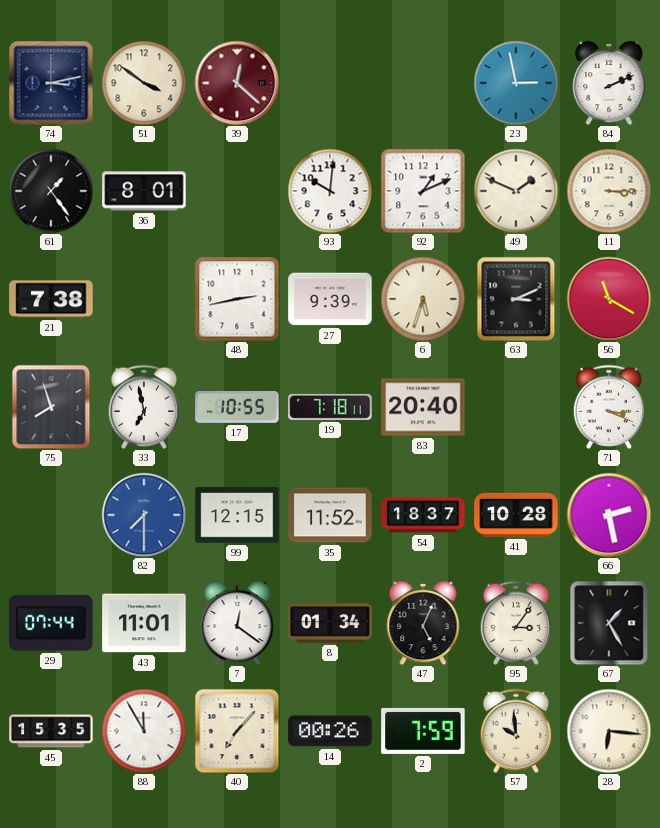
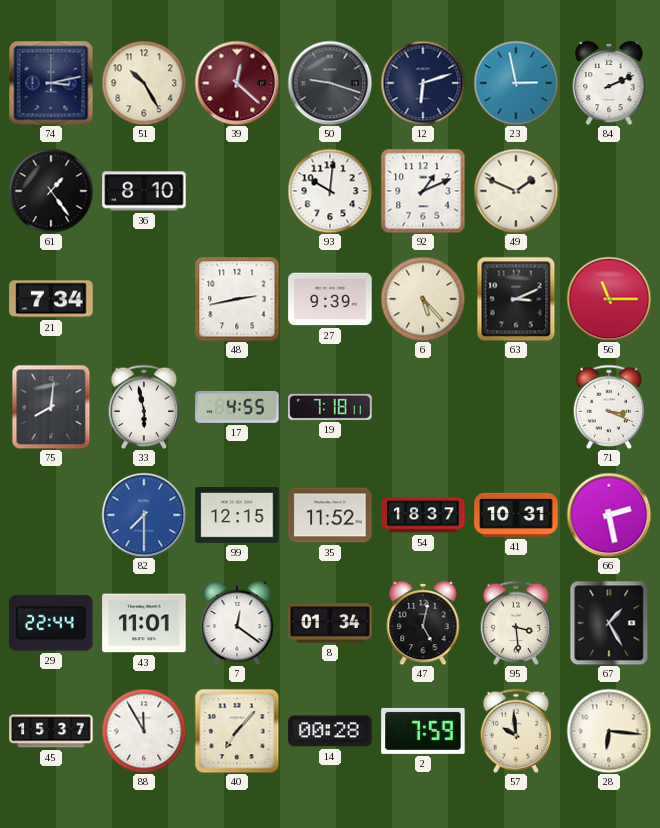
51: 3:51 -> 10:25 (144, 83)
50: none -> 9:18 (330, 83)
12: none -> 6:12 (423, 83)
36: 8:01 -> 8:10 (144, 191)
11: 3:15 -> none (609, 191)
21: 7:38 -> 7:34 (51, 299)
6: 5:33 -> 5:23 (423, 299)
56: 11:20 -> 11:15 (609, 299)
75: 7:57 -> 8:01 (51, 407)
33: 6:58 -> 5:58 (144, 406)
17: 10:55 -> 4:55 (237, 408)
83: 20:40 -> none (423, 407)
41: 10:28 -> 10:31 (516, 515)
29: 07:44 -> 22:44 (51, 623)
47: 5:04 -> 5:02 (423, 623)
95: 3:06 -> 3:29 (516, 622)
45: 15:35 -> 15:37 (51, 731)
14: 00:26 -> 00:28 (330, 731)
